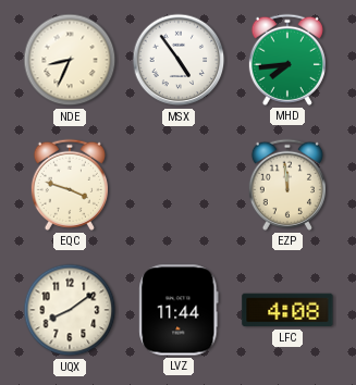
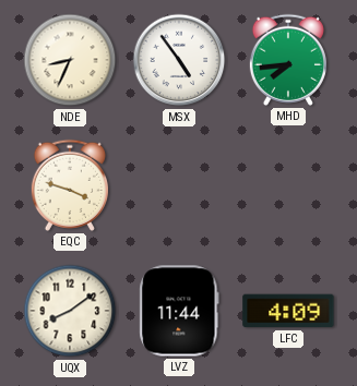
EZP: 11:59 -> none (287, 185)
LFC: 4:08 -> 4:09 (288, 311)
